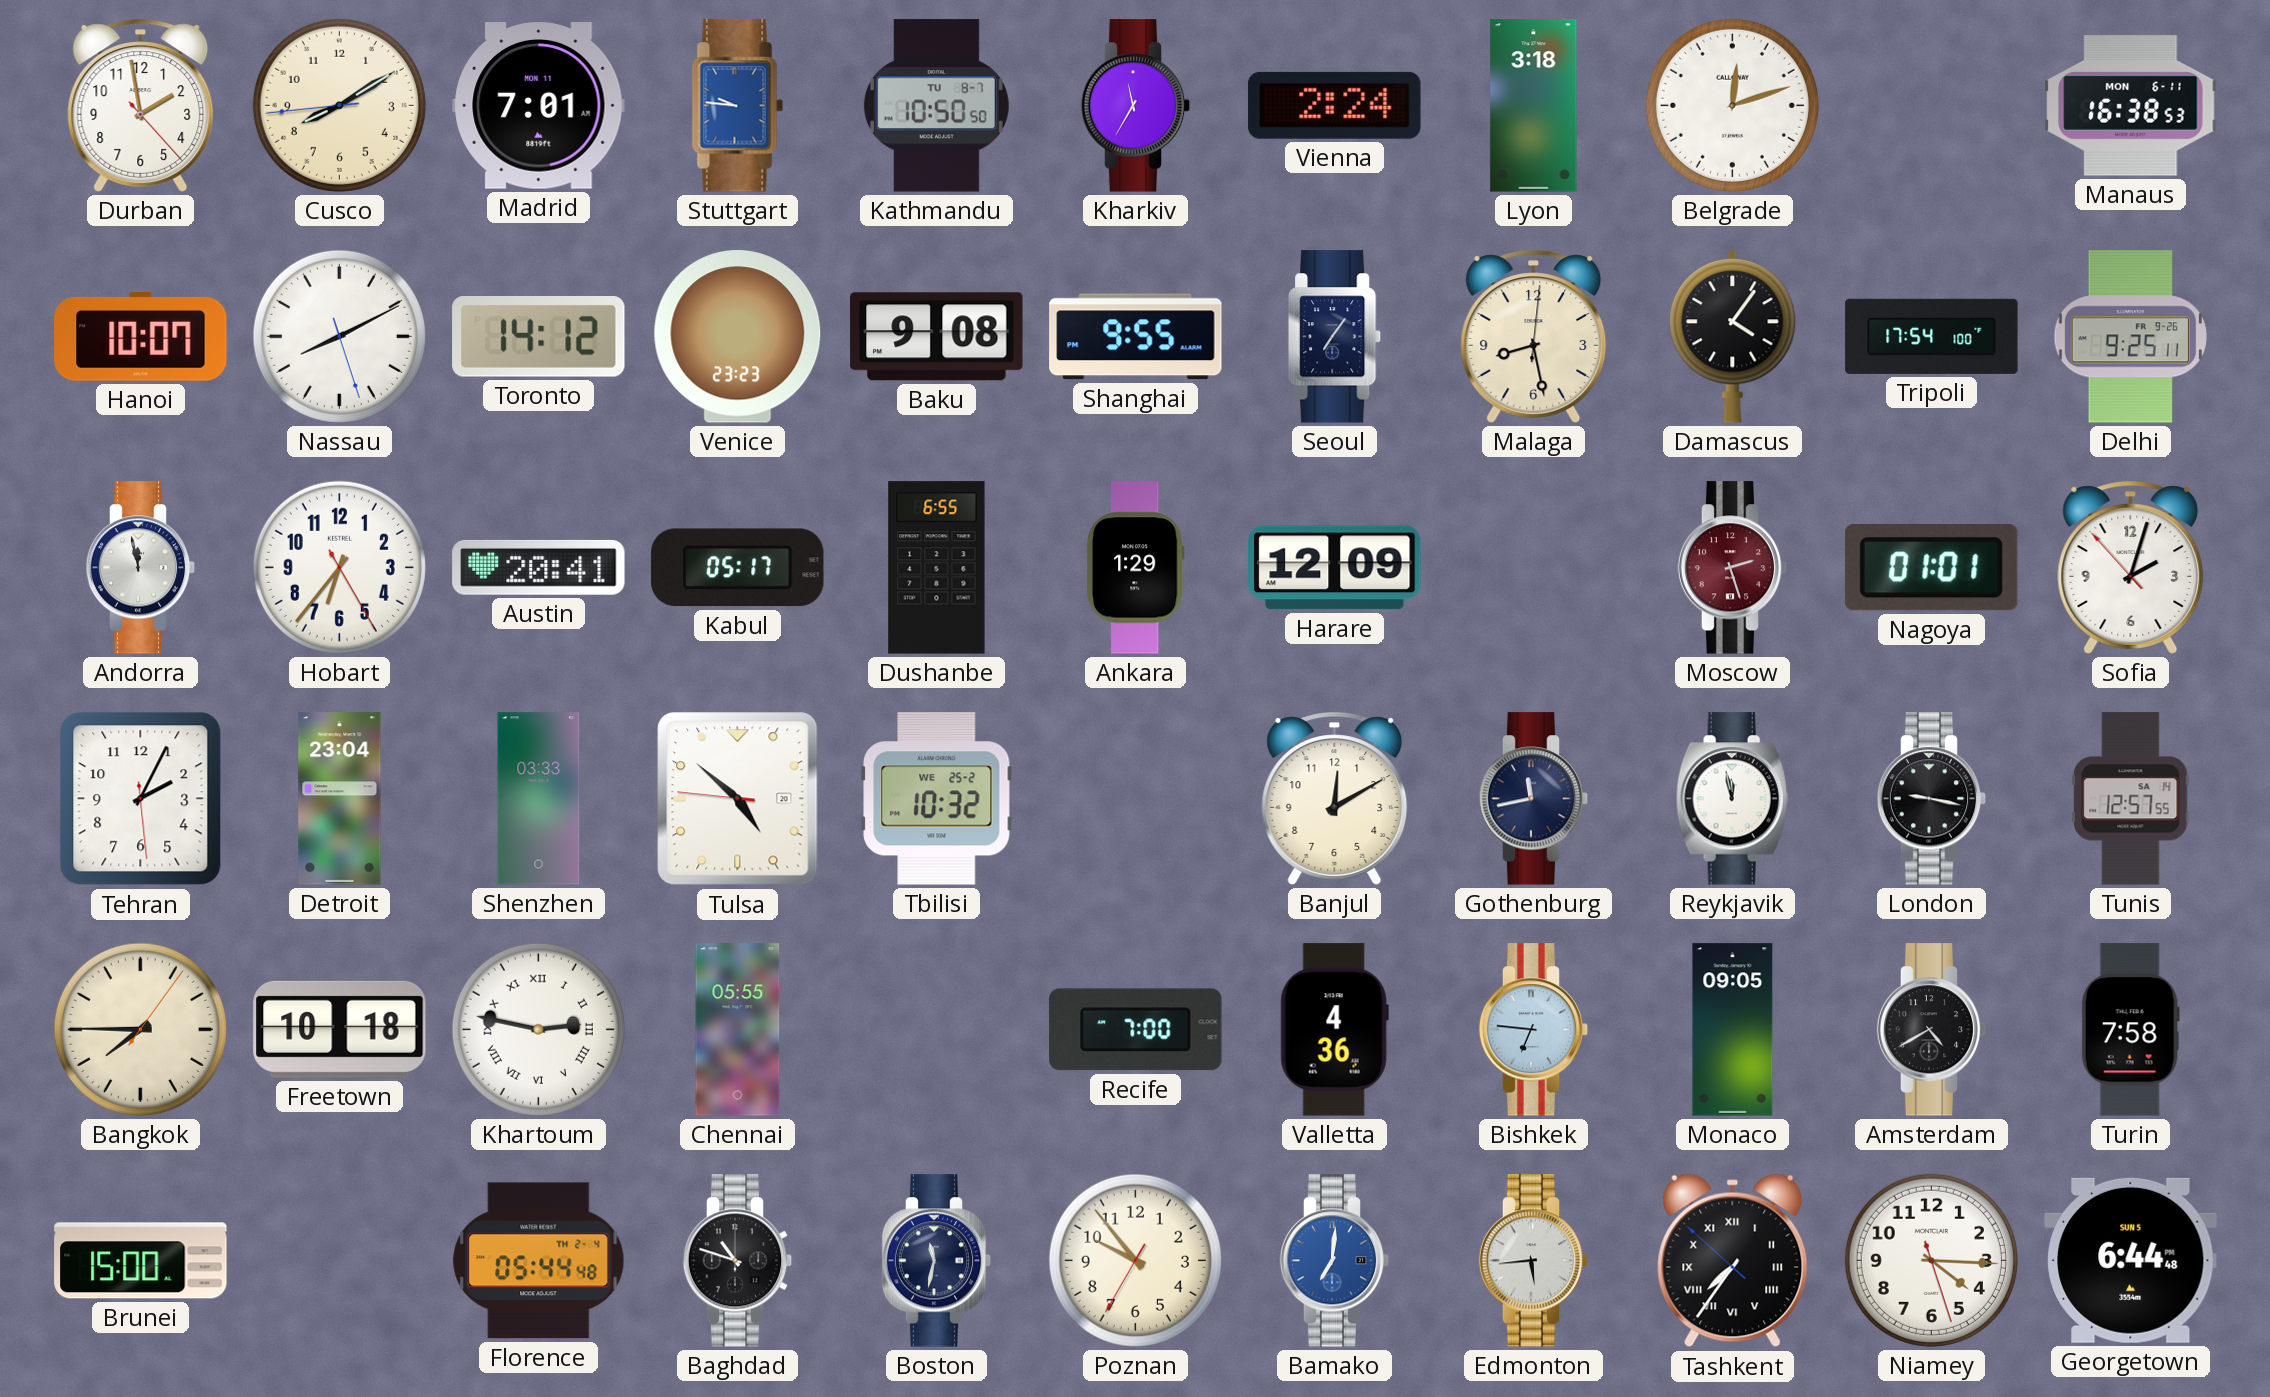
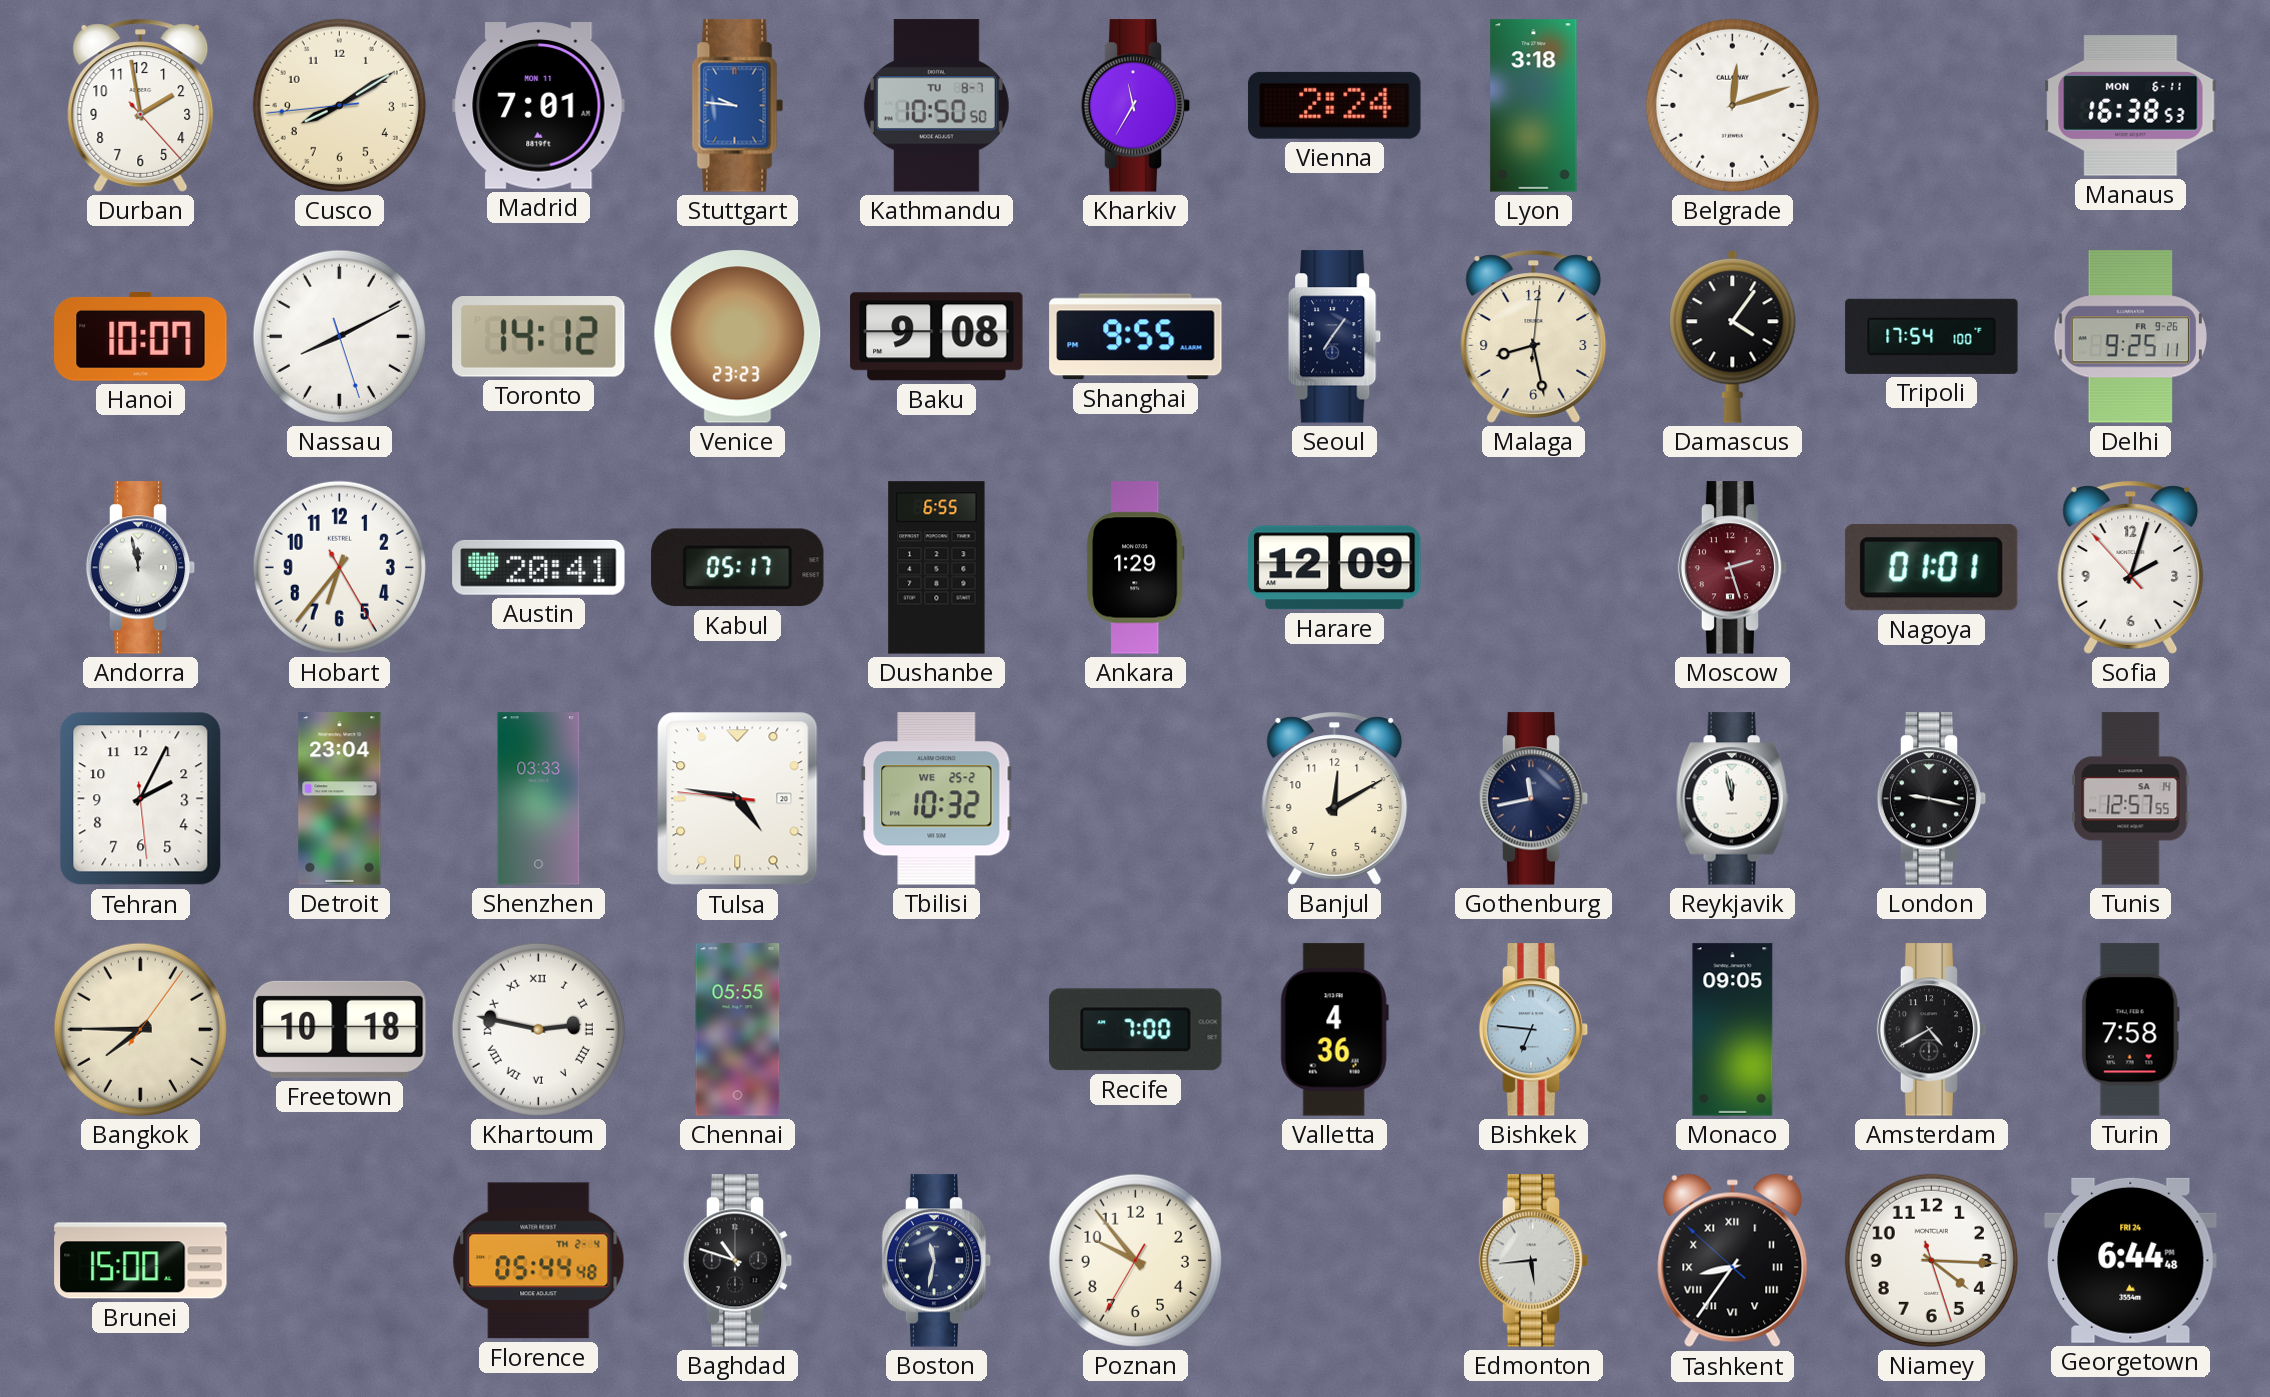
Tulsa: 4:51 -> 4:46 (738, 799)
Bamako: 7:01 -> none (1335, 1261)
Tashkent: 7:35 -> 8:35 (1733, 1261)
Georgetown date: SUN 5 -> FRI 24 (2131, 1260)
